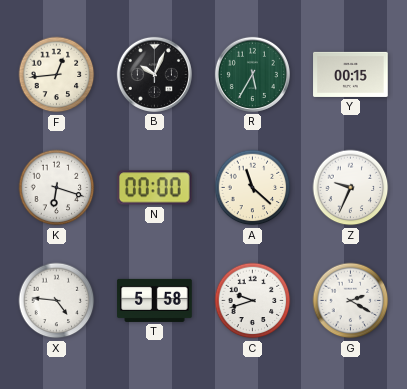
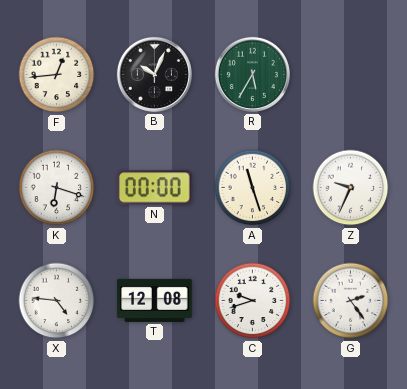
Y: 00:15 -> none (351, 74)
A: 11:22 -> 11:27 (253, 188)
T: 5:58 -> 12:08 (155, 300)
G: 2:20 -> 2:24 (351, 301)
